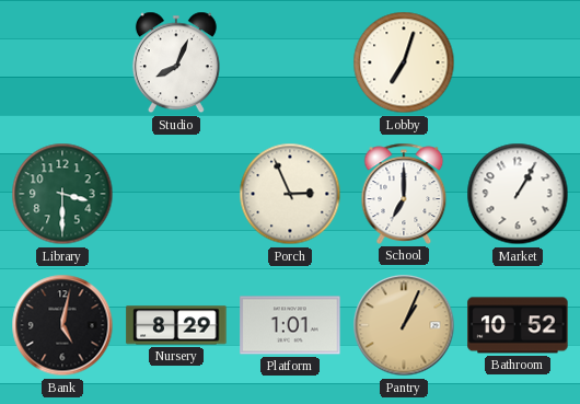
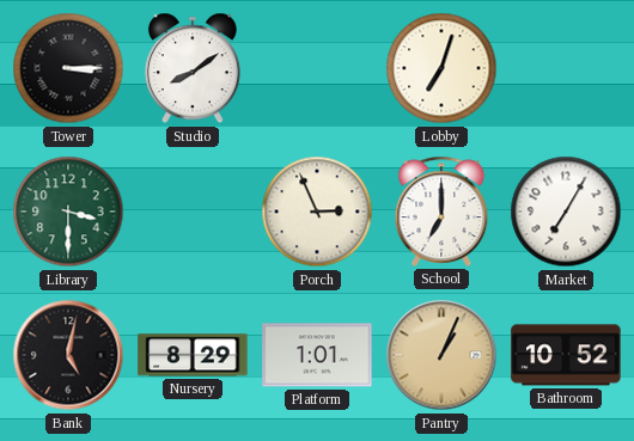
Tower: none -> 3:15 (68, 68)
Studio: 8:04 -> 8:09 (193, 68)
Market: 1:05 -> 7:05 (566, 212)
